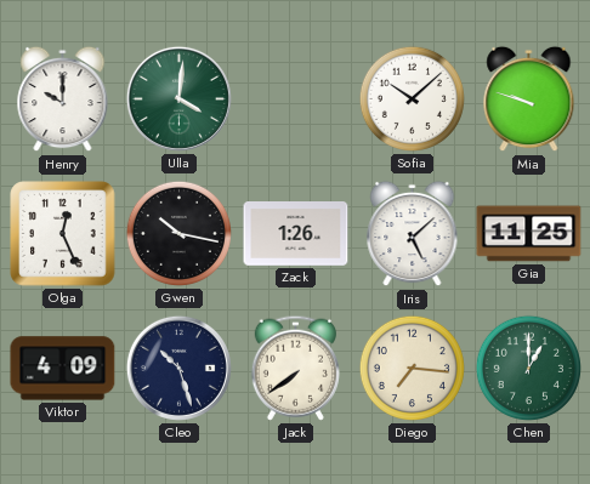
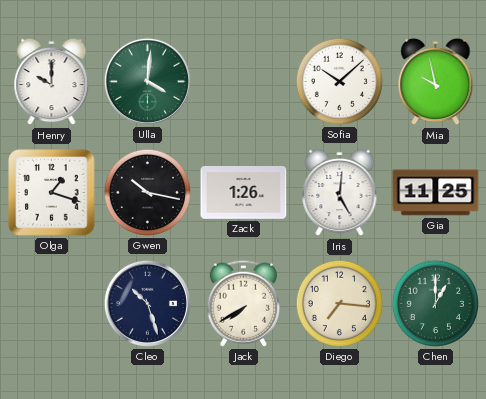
Mia: 9:48 -> 9:58 (436, 82)
Olga: 12:26 -> 1:18 (52, 193)
Iris: 5:08 -> 5:01 (340, 193)
Viktor: 4:09 -> none (63, 369)
Jack: 7:39 -> 7:40 (243, 303)
